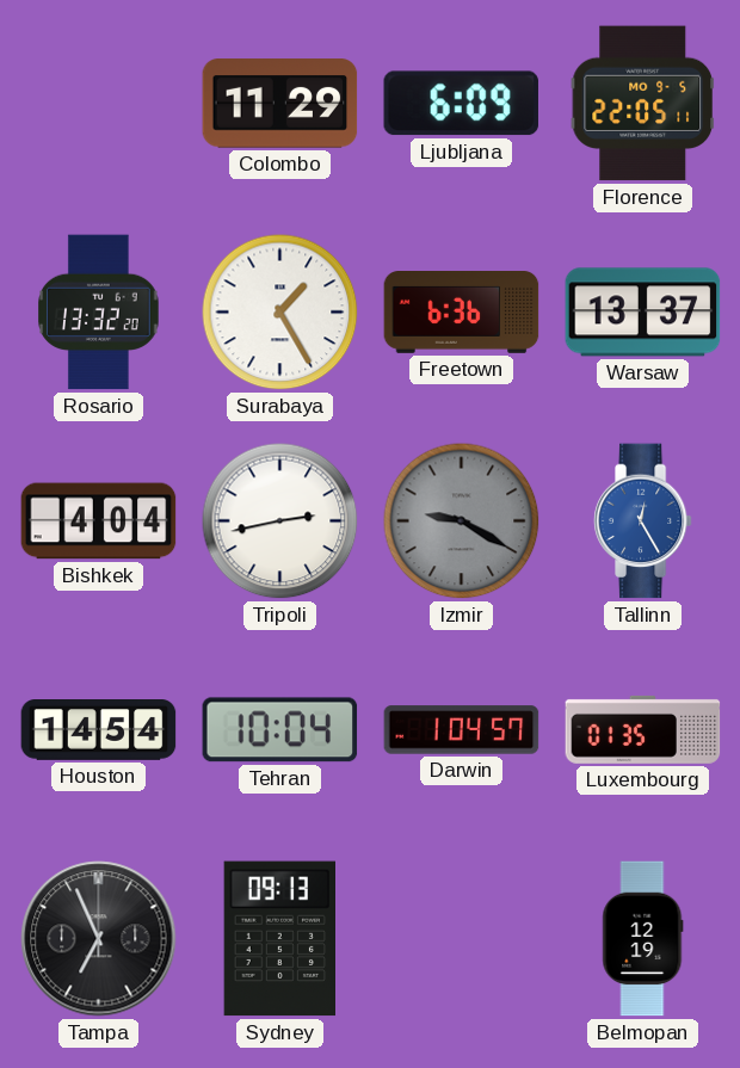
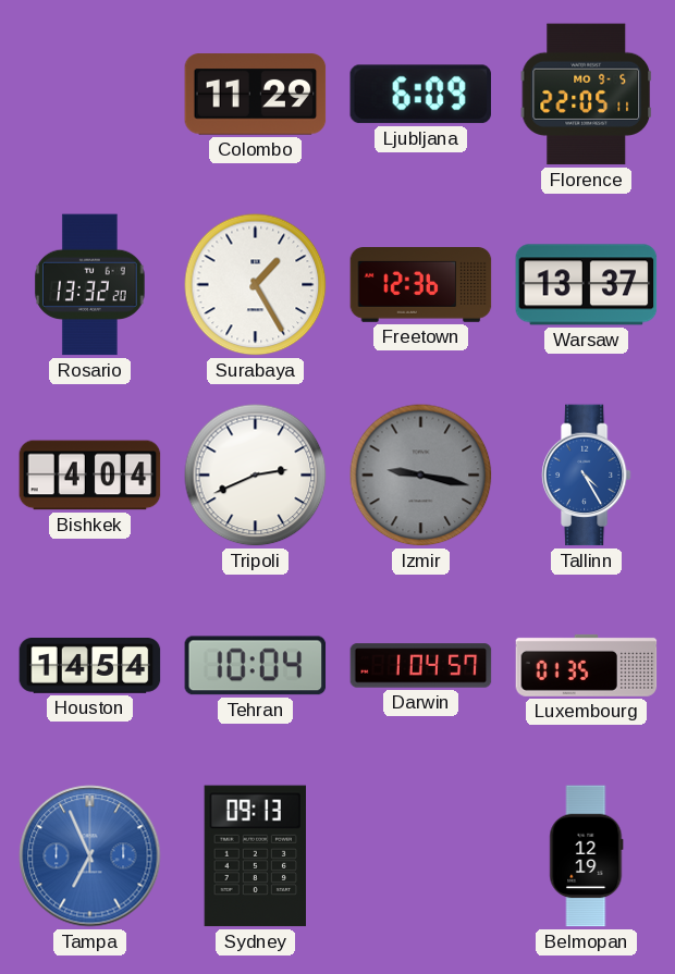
Freetown: 6:36 -> 12:36 (421, 285)
Tripoli: 2:43 -> 2:41 (256, 476)
Izmir: 9:20 -> 9:17 (421, 476)
Tallinn: 12:25 -> 4:25 (586, 476)
Tampa dial: black -> blue (90, 856)
